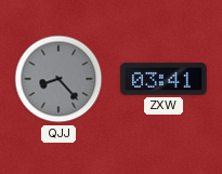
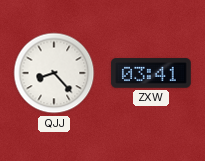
QJJ dial: grey -> white (54, 73)
